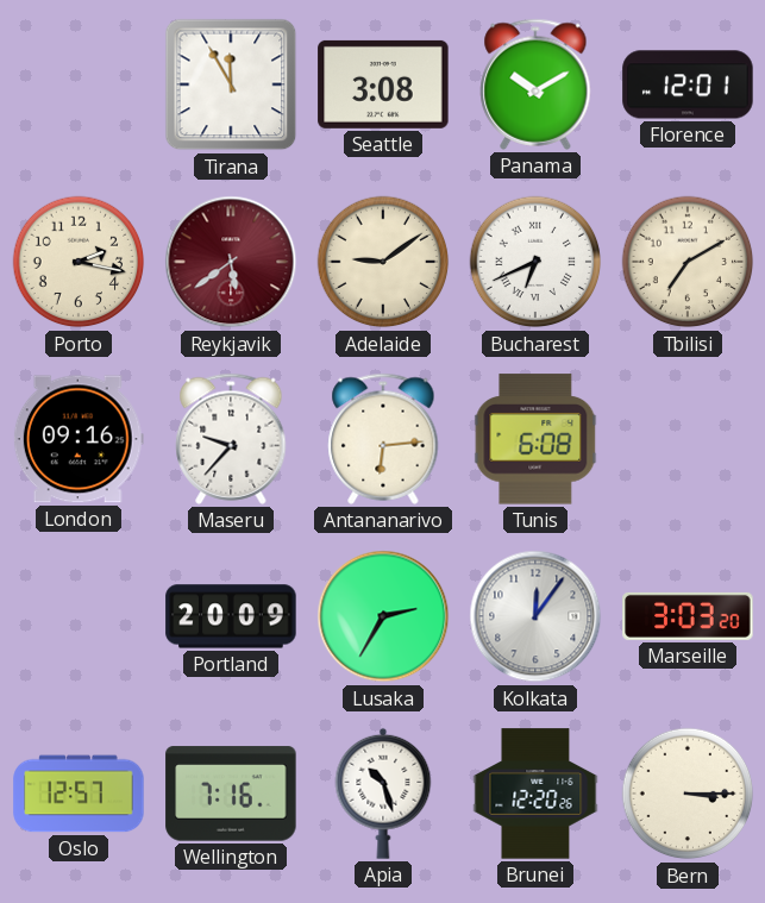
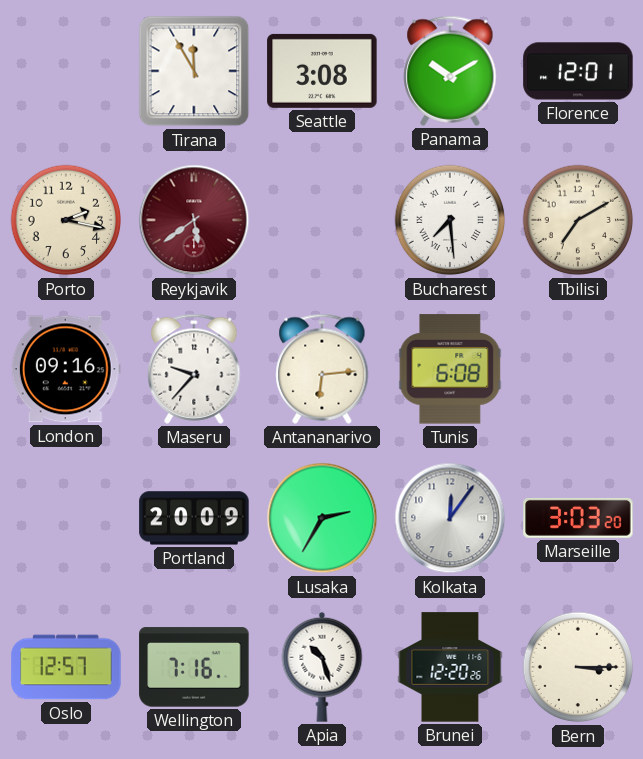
Adelaide: 9:09 -> none (383, 262)
Bucharest: 6:41 -> 7:29 (450, 220)
